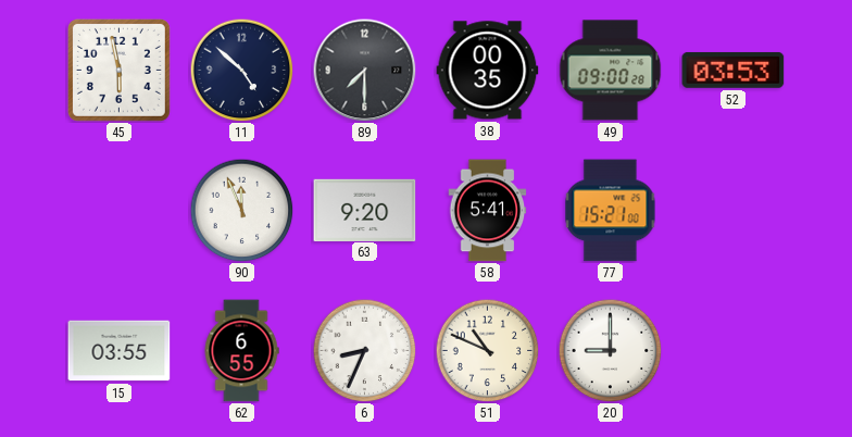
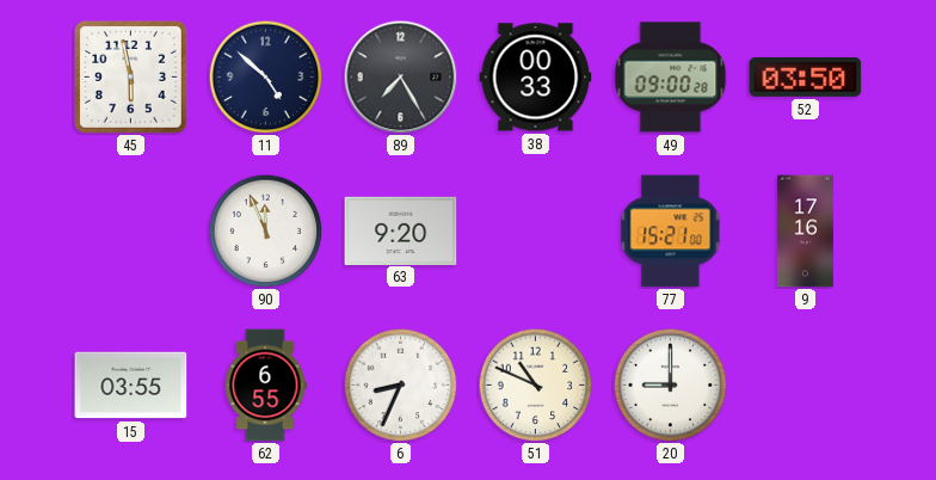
89: 7:30 -> 7:25 (400, 76)
38: 00:35 -> 00:33 (536, 78)
52: 03:53 -> 03:50 (806, 76)
58: 5:41 -> none (488, 211)
9: none -> 17:16 (806, 232)
